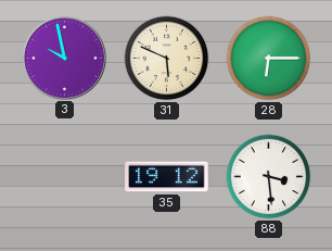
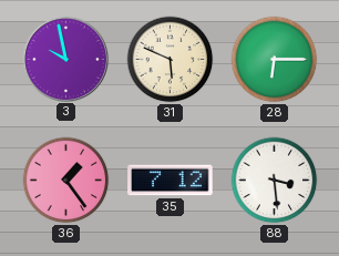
36: none -> 1:24 (66, 181)
35: 19:12 -> 7:12 (171, 181)
